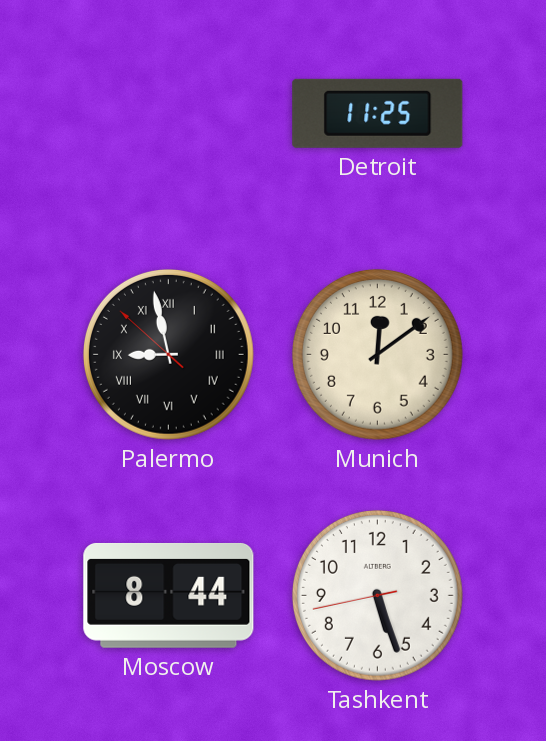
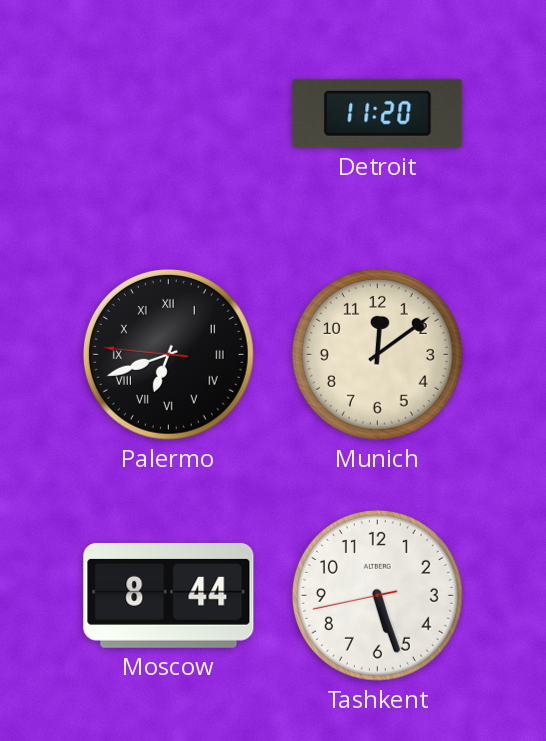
Detroit: 11:25 -> 11:20 (378, 113)
Palermo: 8:57 -> 6:41 (168, 354)
